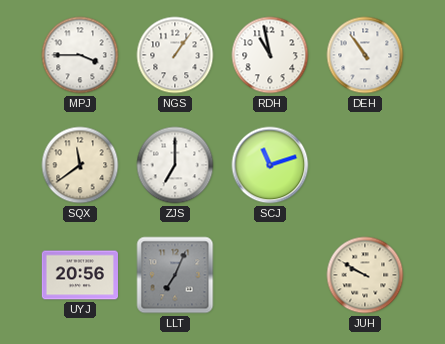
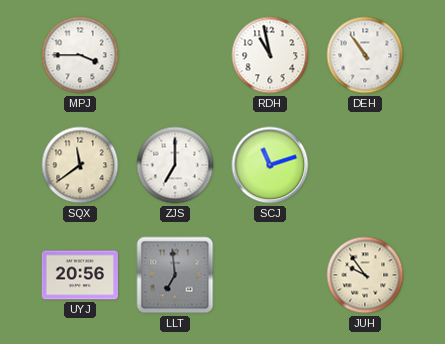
NGS: 1:06 -> none (175, 55)
LLT: 7:04 -> 6:59 (175, 275)
JUH: 9:50 -> 9:54 (365, 275)
